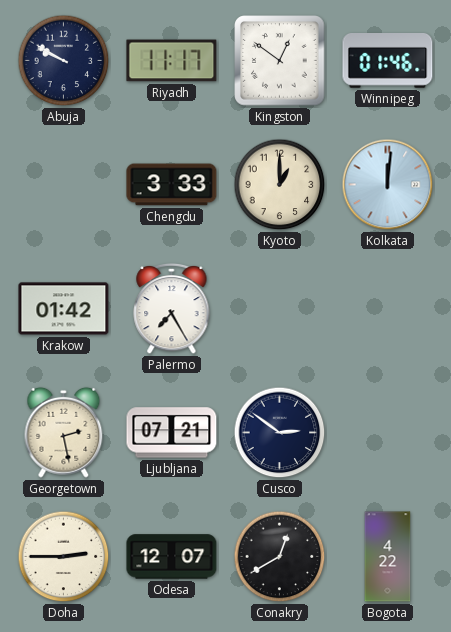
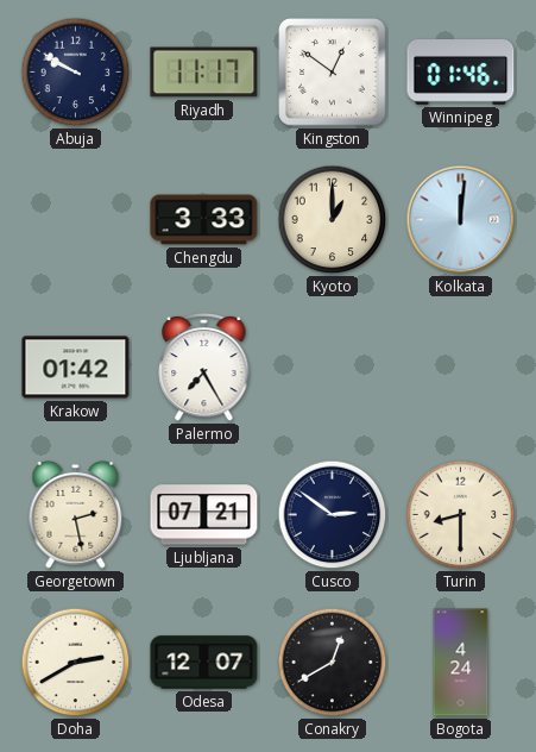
Turin: none -> 8:30 (461, 515)
Doha: 2:45 -> 2:40 (76, 663)
Bogota: 4:22 -> 4:24 (461, 663)
